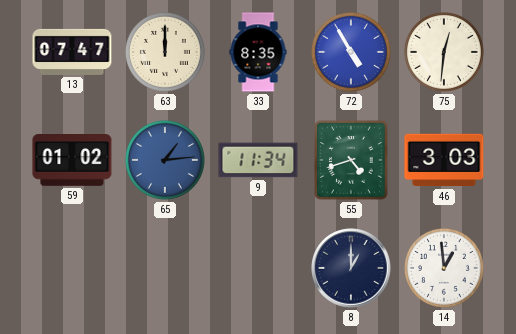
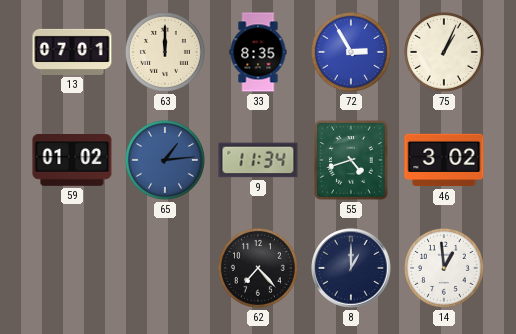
13: 07:47 -> 07:01 (72, 52)
72: 4:55 -> 2:55 (351, 52)
75: 12:31 -> 1:04 (444, 52)
46: 3:03 -> 3:02 (444, 160)
62: none -> 7:23 (258, 268)
